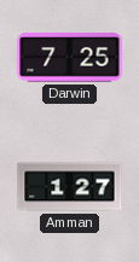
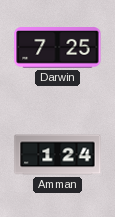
Amman: 1:27 -> 1:24 (58, 155)
